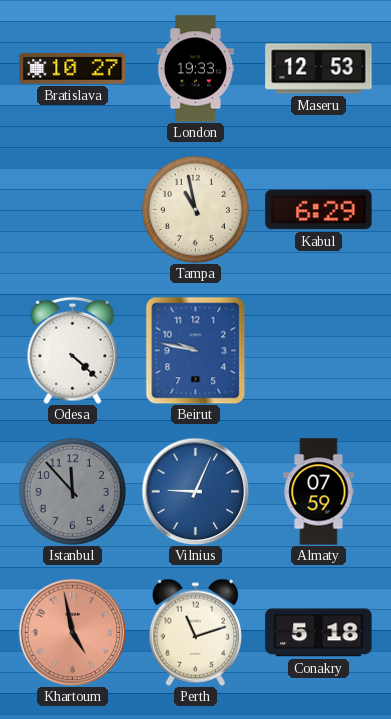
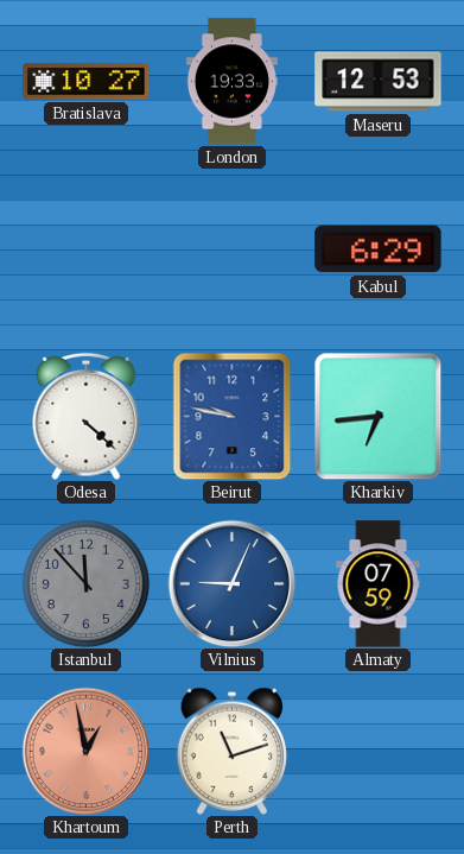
Tampa: 10:58 -> none (195, 209)
Kharkiv: none -> 6:44 (377, 416)
Khartoum: 4:58 -> 12:58 (85, 751)
Conakry: 5:18 -> none (319, 633)
